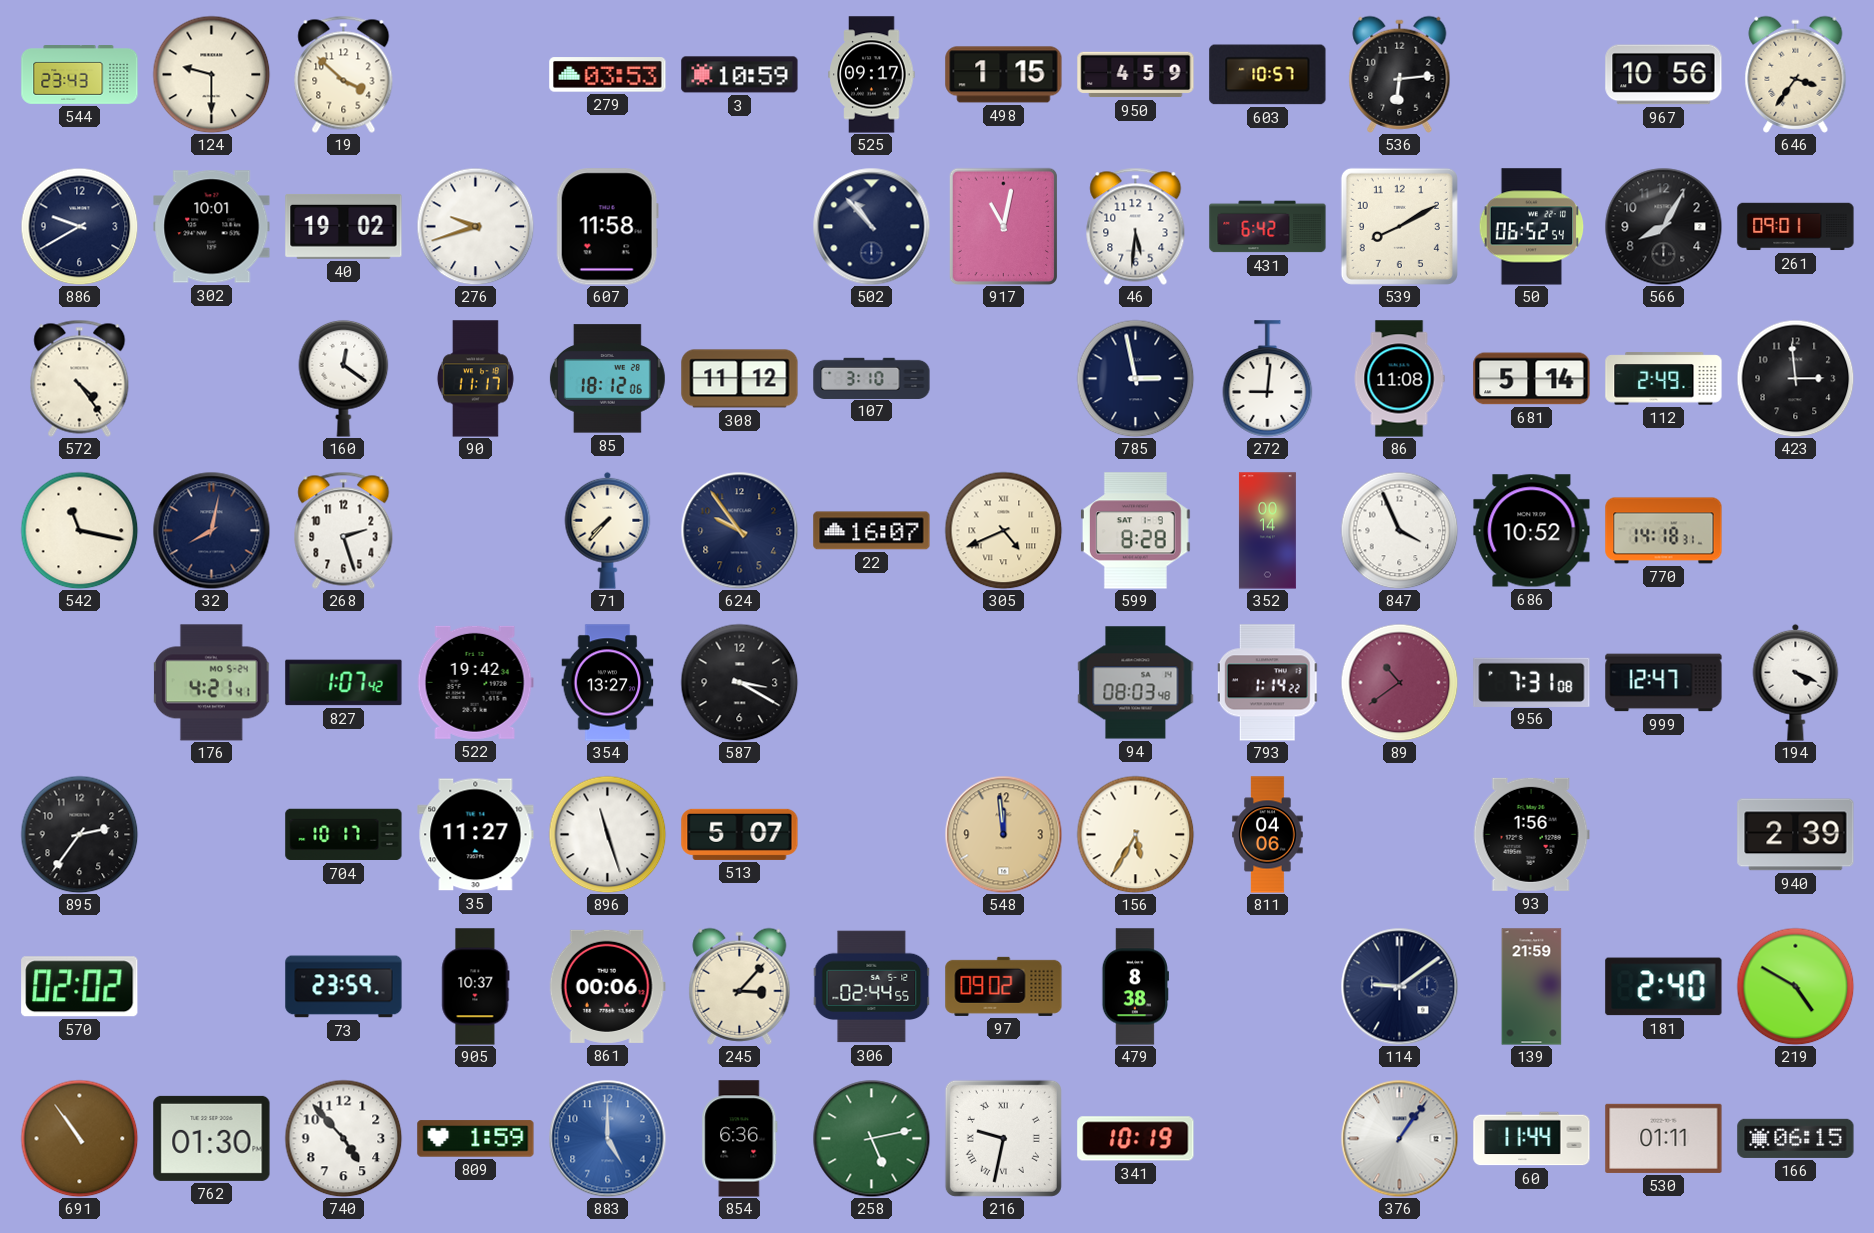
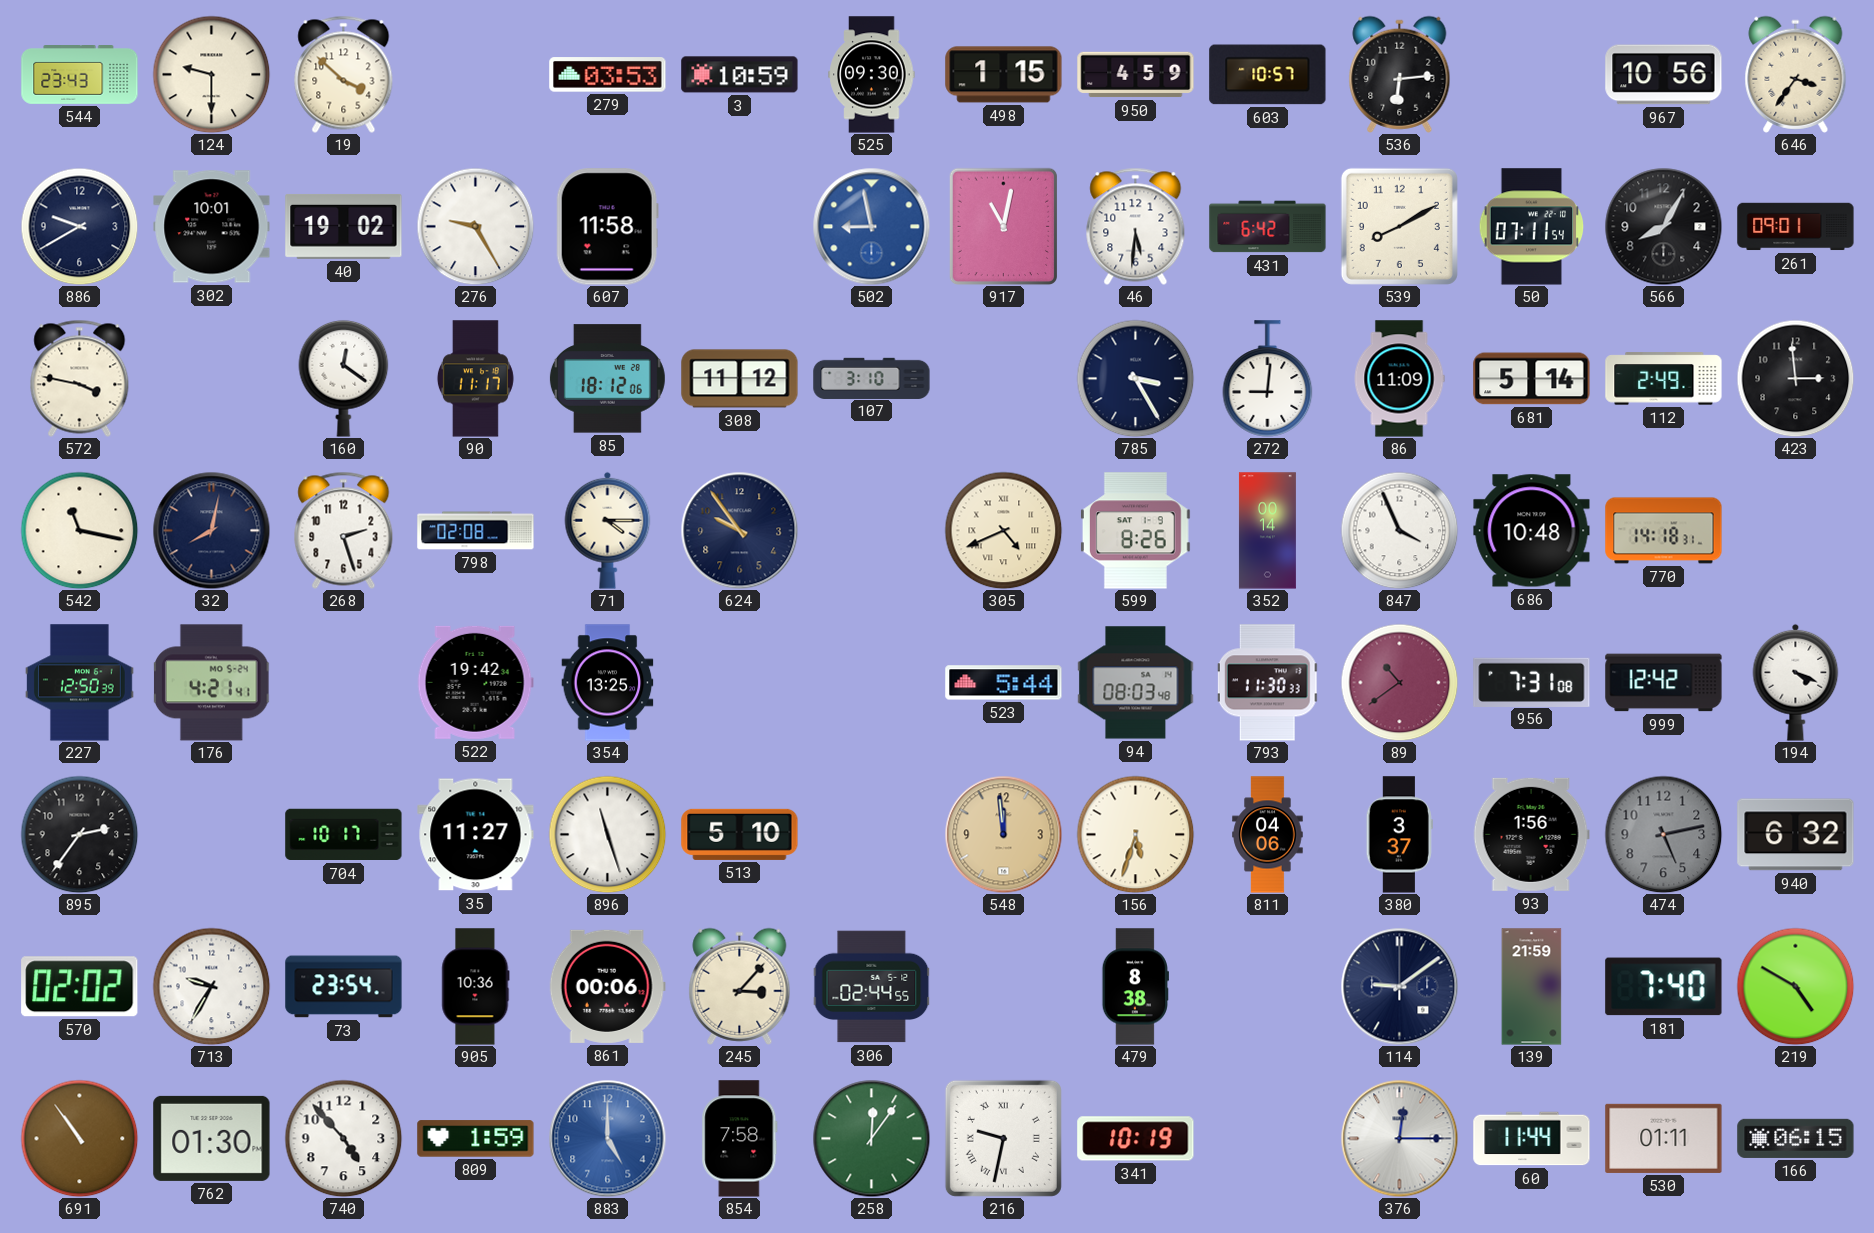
525: 09:17 -> 09:30 (872, 75)
276: 9:42 -> 9:25 (475, 226)
502: 10:53 -> 8:58 (871, 226)
502 dial: navy -> blue (871, 226)
50: 06:52 -> 07:11 (1532, 227)
572: 4:24 -> 3:47 (80, 378)
785: 2:58 -> 3:25 (1135, 378)
86: 11:08 -> 11:09 (1399, 379)
798: none -> 02:08 (476, 531)
71: 7:37 -> 4:15 (608, 530)
22: 16:07 -> none (872, 531)
599: 8:28 -> 8:26 (1135, 531)
686: 10:52 -> 10:48 (1532, 531)
227: none -> 12:50 (80, 683)
827: 1:07 -> none (344, 683)
354: 13:27 -> 13:25 (608, 683)
587: 3:20 -> none (739, 682)
523: none -> 5:44 (1004, 683)
793: 1:14 -> 11:30 (1268, 683)
999: 12:47 -> 12:42 (1664, 683)
513: 5:07 -> 5:10 (740, 834)
156: 5:35 -> 5:33 (1135, 834)
380: none -> 3:37 (1399, 835)
474: none -> 5:13 (1663, 834)
940: 2:39 -> 6:32 (1796, 835)
713: none -> 9:35 (211, 986)
73: 23:59 -> 23:54 (344, 987)
905: 10:37 -> 10:36 (476, 987)
97: 09:02 -> none (1004, 986)
181: 2:40 -> 7:40 (1664, 987)
854: 6:36 -> 7:58 (740, 1139)
258: 5:13 -> 12:06 (871, 1138)
376: 1:06 -> 12:15 (1399, 1138)
